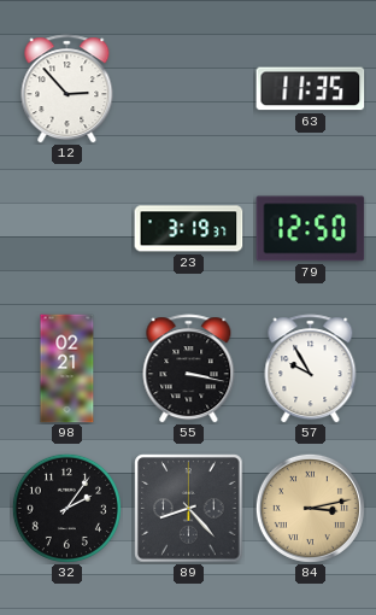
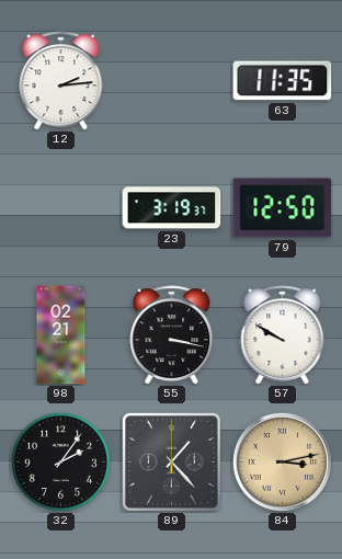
12: 2:53 -> 2:14 (61, 81)
57: 9:55 -> 9:50 (283, 335)
89: 8:23 -> 1:23 (172, 463)
